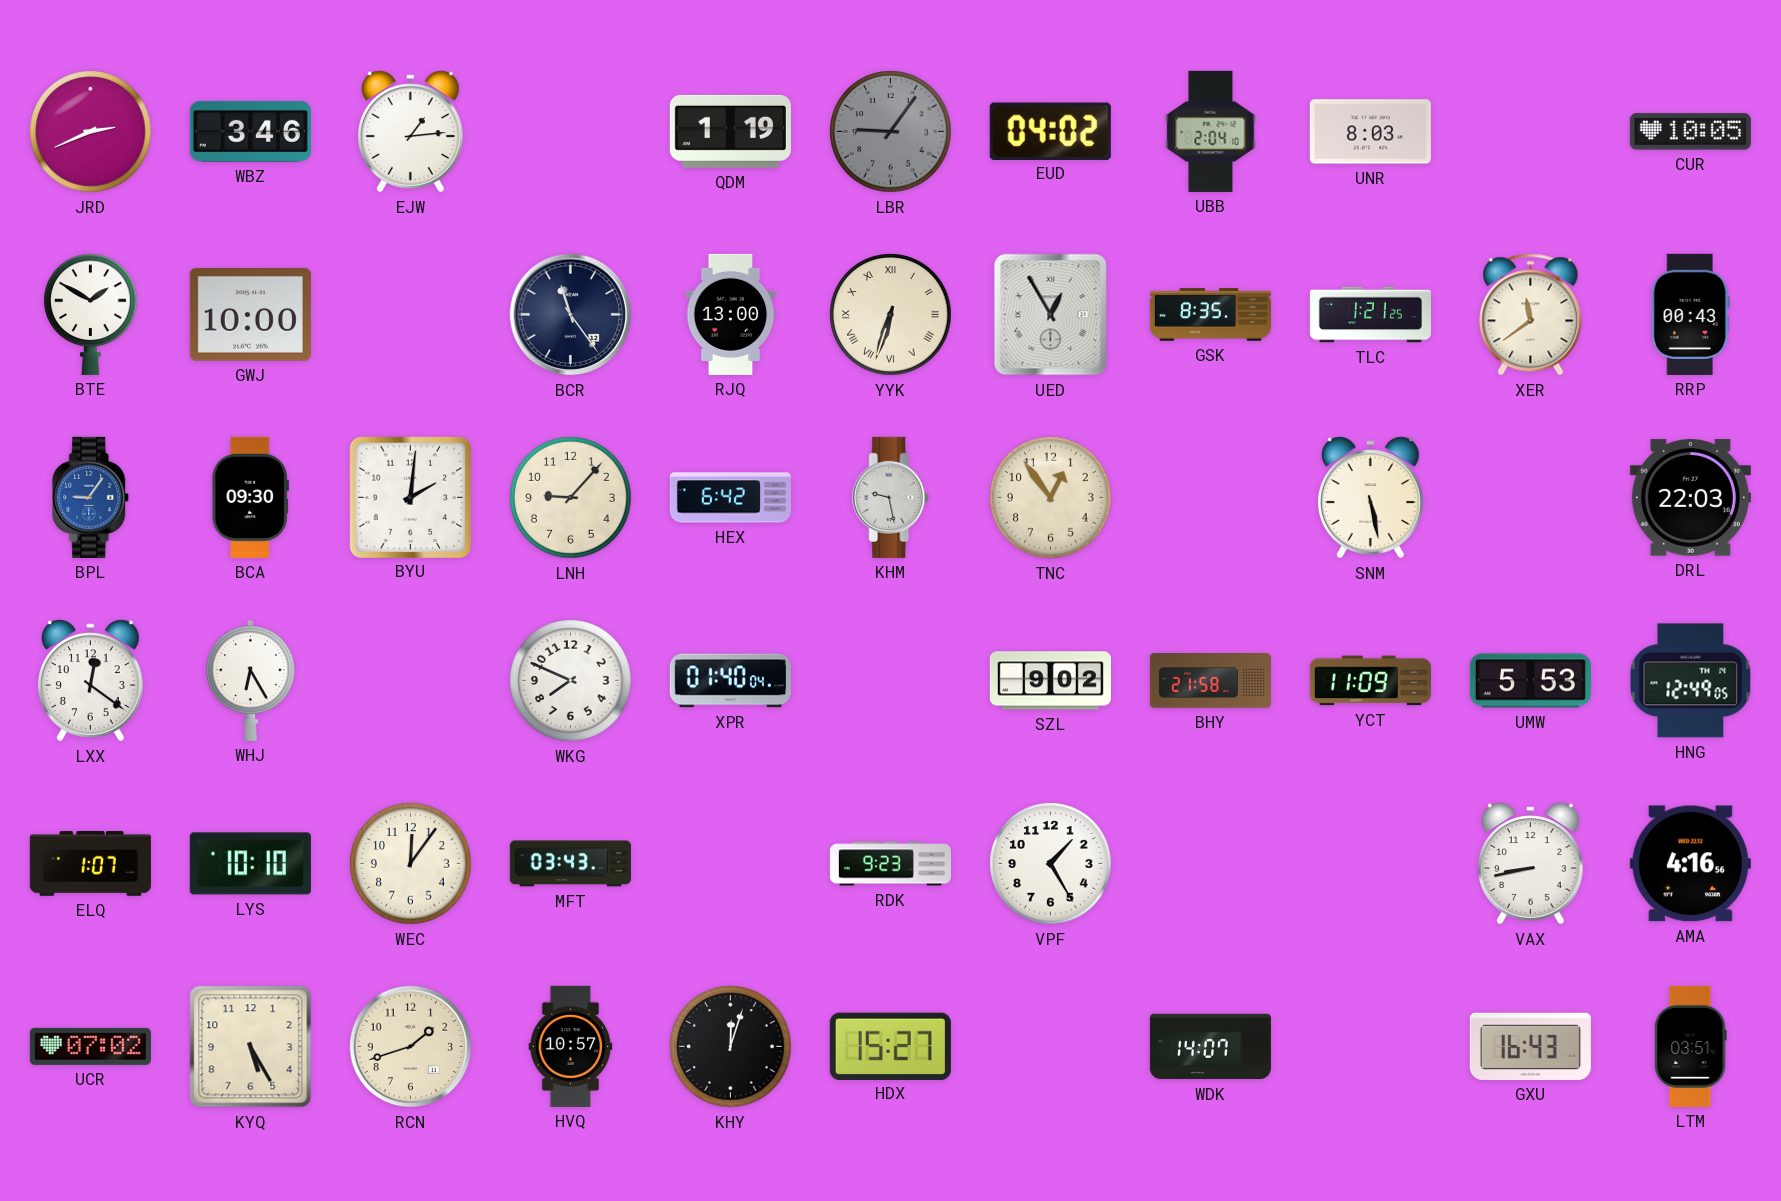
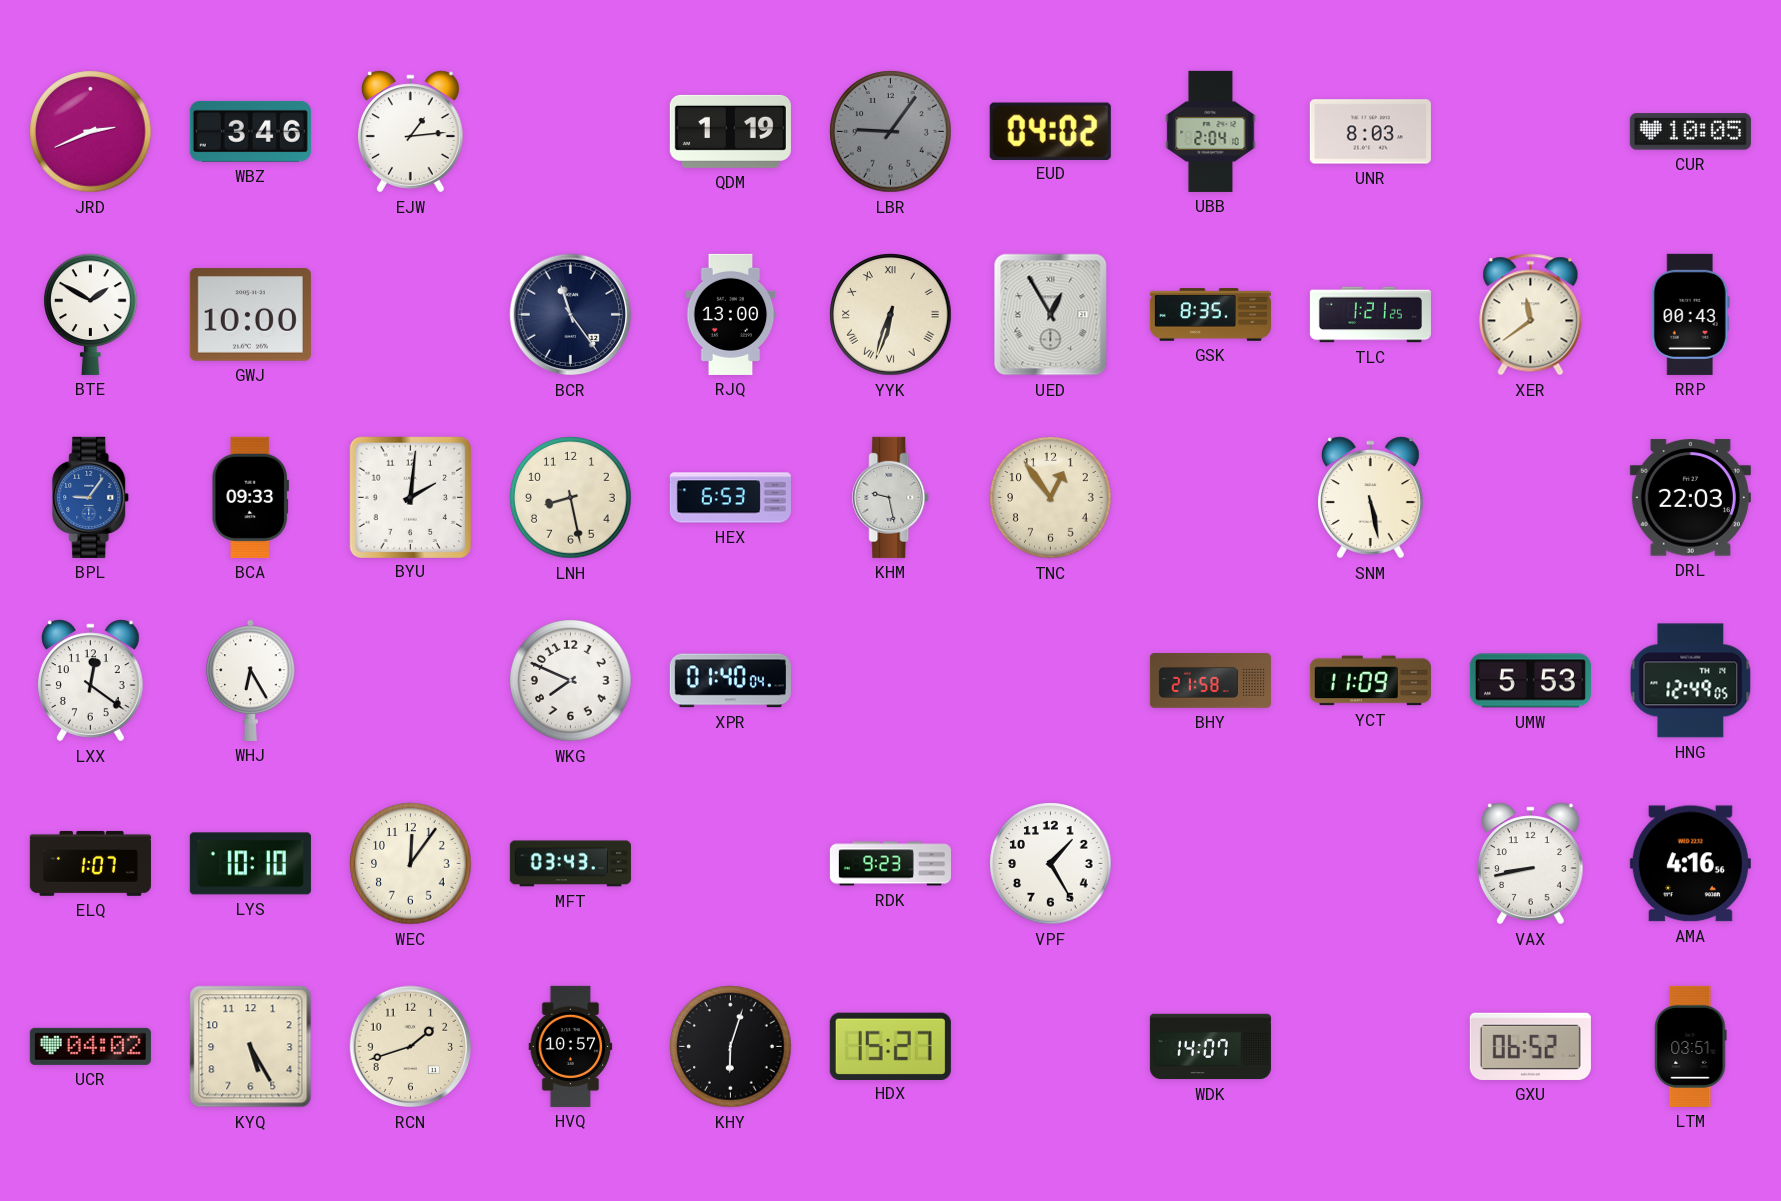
BCA: 09:30 -> 09:33 (250, 497)
LNH: 9:07 -> 8:28 (571, 498)
HEX: 6:42 -> 6:53 (730, 498)
SZL: 9:02 -> none (1050, 681)
UCR: 07:02 -> 04:02 (90, 1046)
KHY: 12:03 -> 6:03 (731, 1047)
GXU: 16:43 -> 06:52 (1530, 1046)
